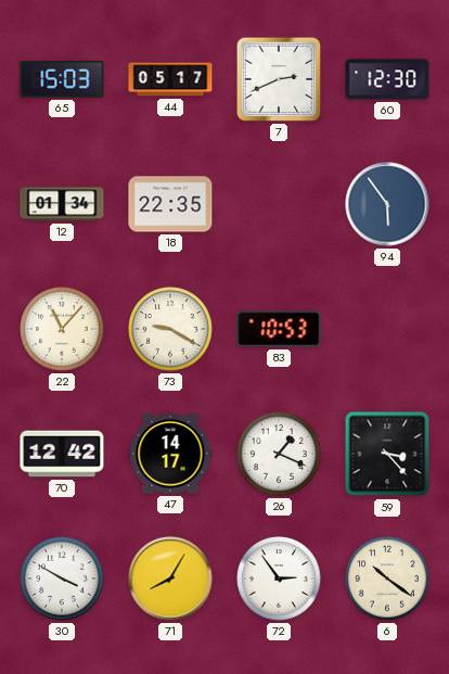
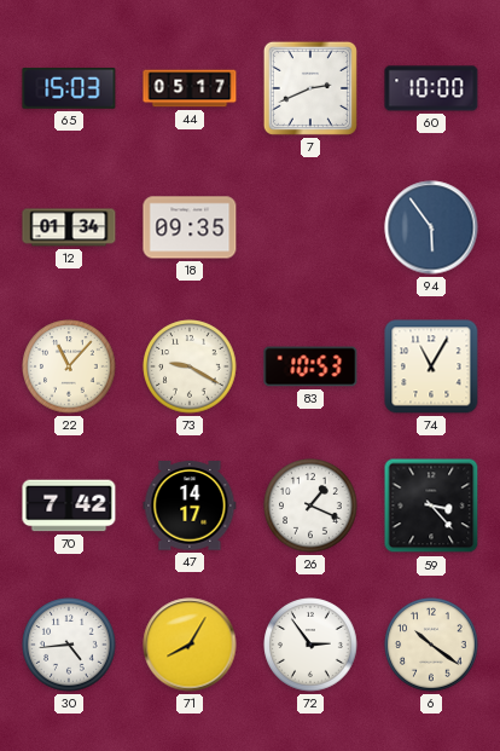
60: 12:30 -> 10:00 (431, 88)
18: 22:35 -> 09:35 (190, 227)
74: none -> 11:05 (431, 366)
70: 12:42 -> 7:42 (69, 506)
30: 3:50 -> 4:44 (69, 645)
